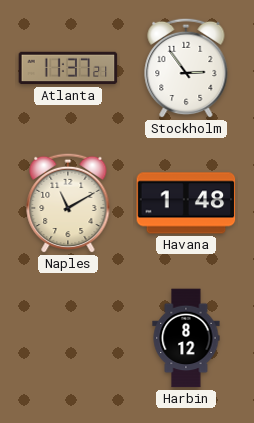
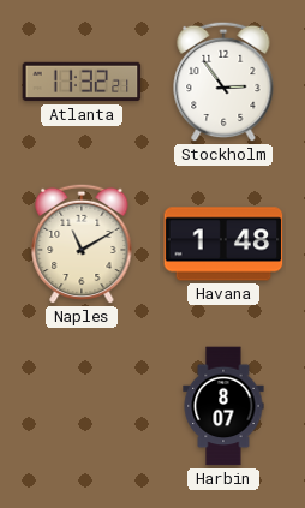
Atlanta: 11:37 -> 11:32 (82, 82)
Harbin: 8:12 -> 8:07 (223, 406)
